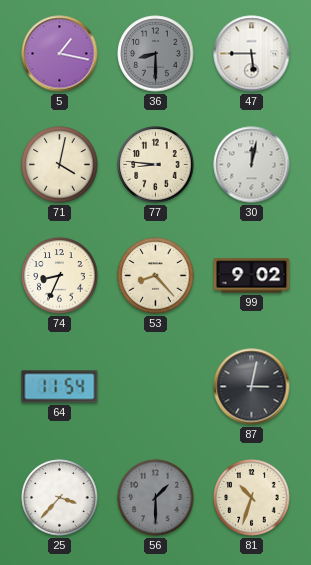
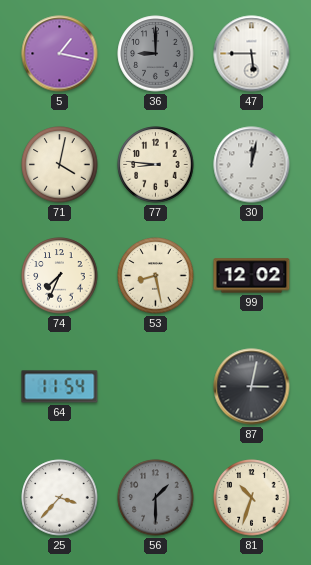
36: 8:30 -> 9:00 (156, 54)
74: 8:34 -> 7:34 (60, 276)
53: 8:23 -> 8:28 (156, 276)
99: 9:02 -> 12:02 (252, 276)
